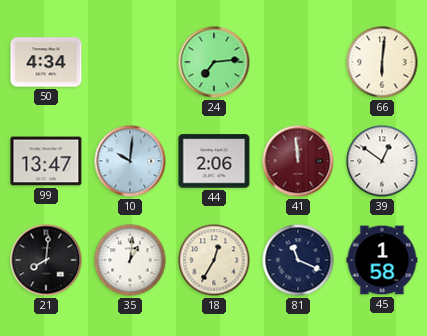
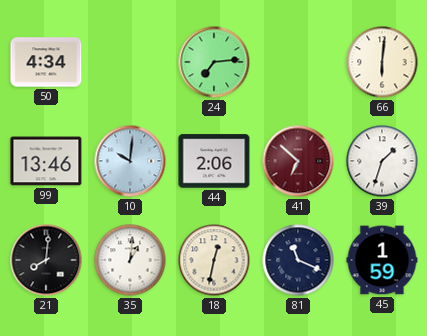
99: 13:47 -> 13:46 (46, 161)
41: 11:59 -> 6:52 (298, 161)
39: 12:51 -> 1:33 (382, 161)
18: 12:35 -> 12:32 (214, 260)
45: 1:58 -> 1:59 (382, 260)
